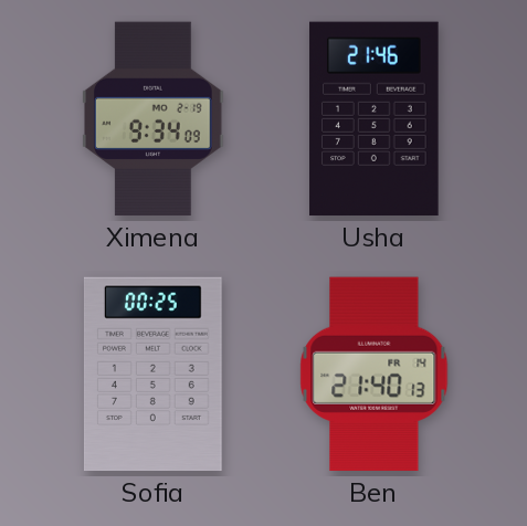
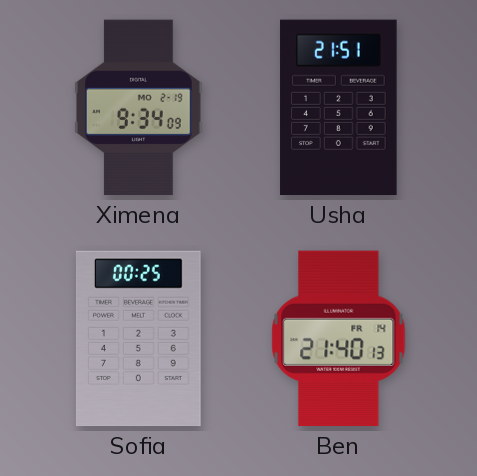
Usha: 21:46 -> 21:51 (339, 108)
